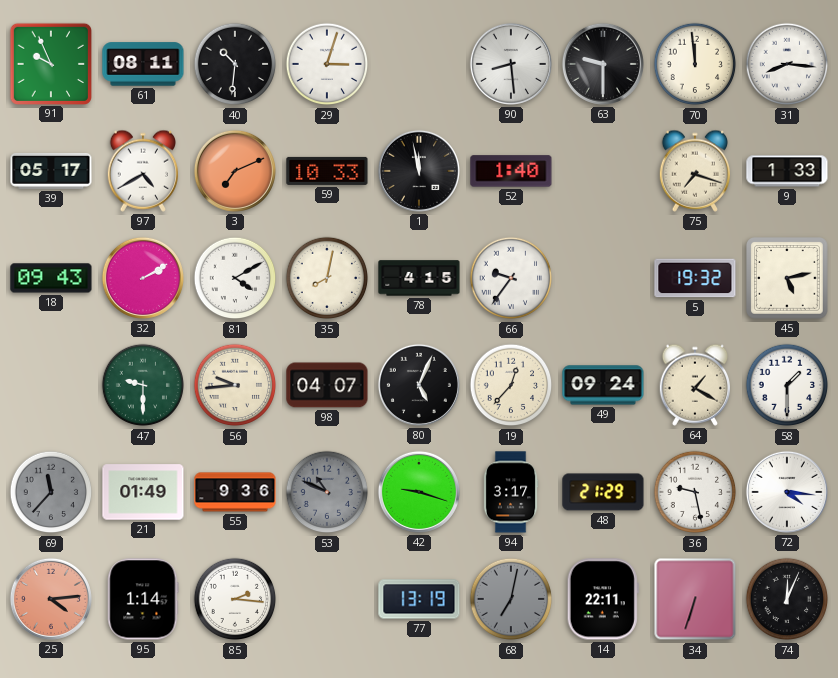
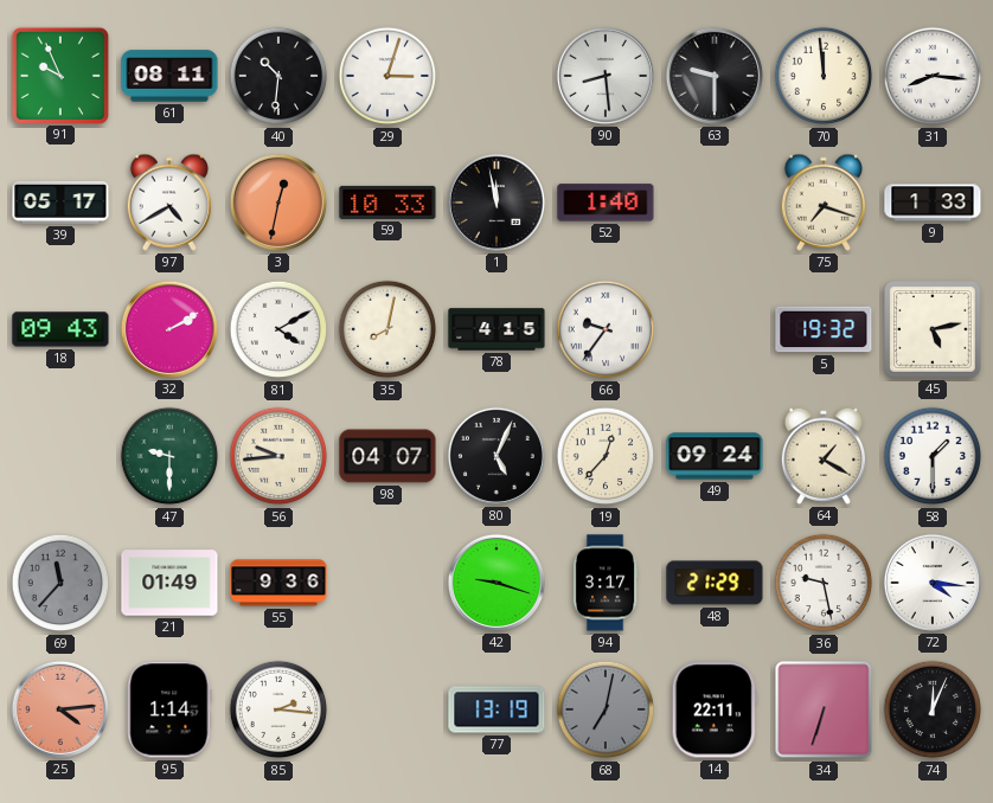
3: 7:11 -> 12:32 (278, 203)
53: 10:49 -> none (327, 492)
